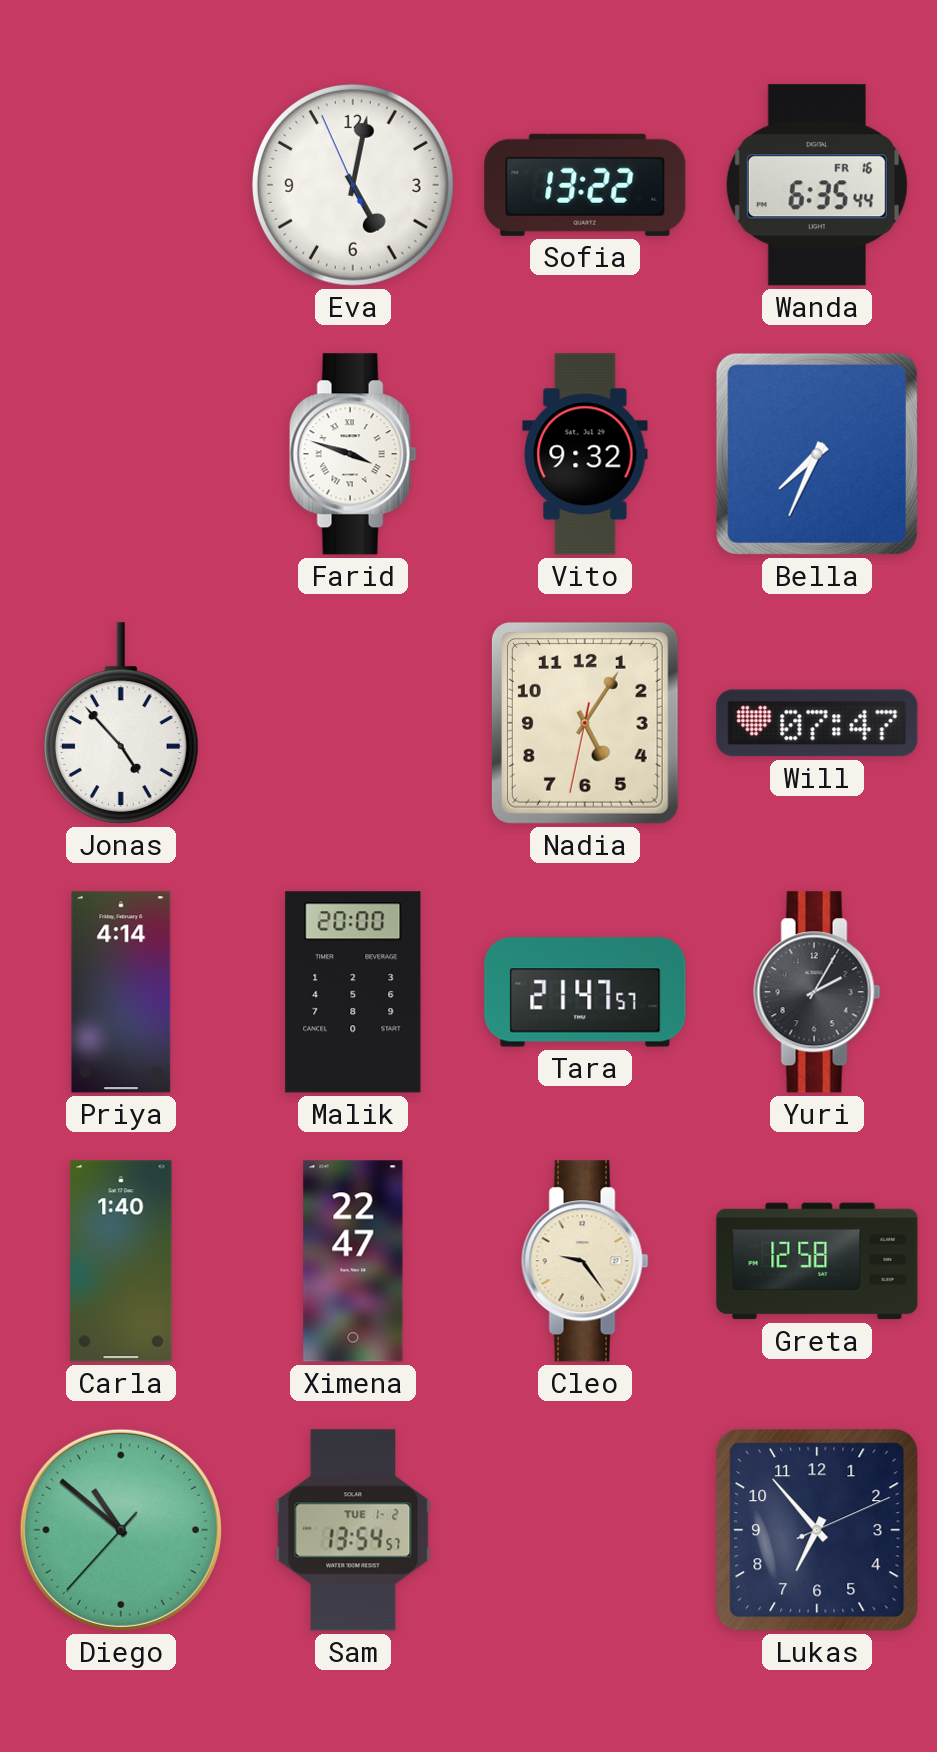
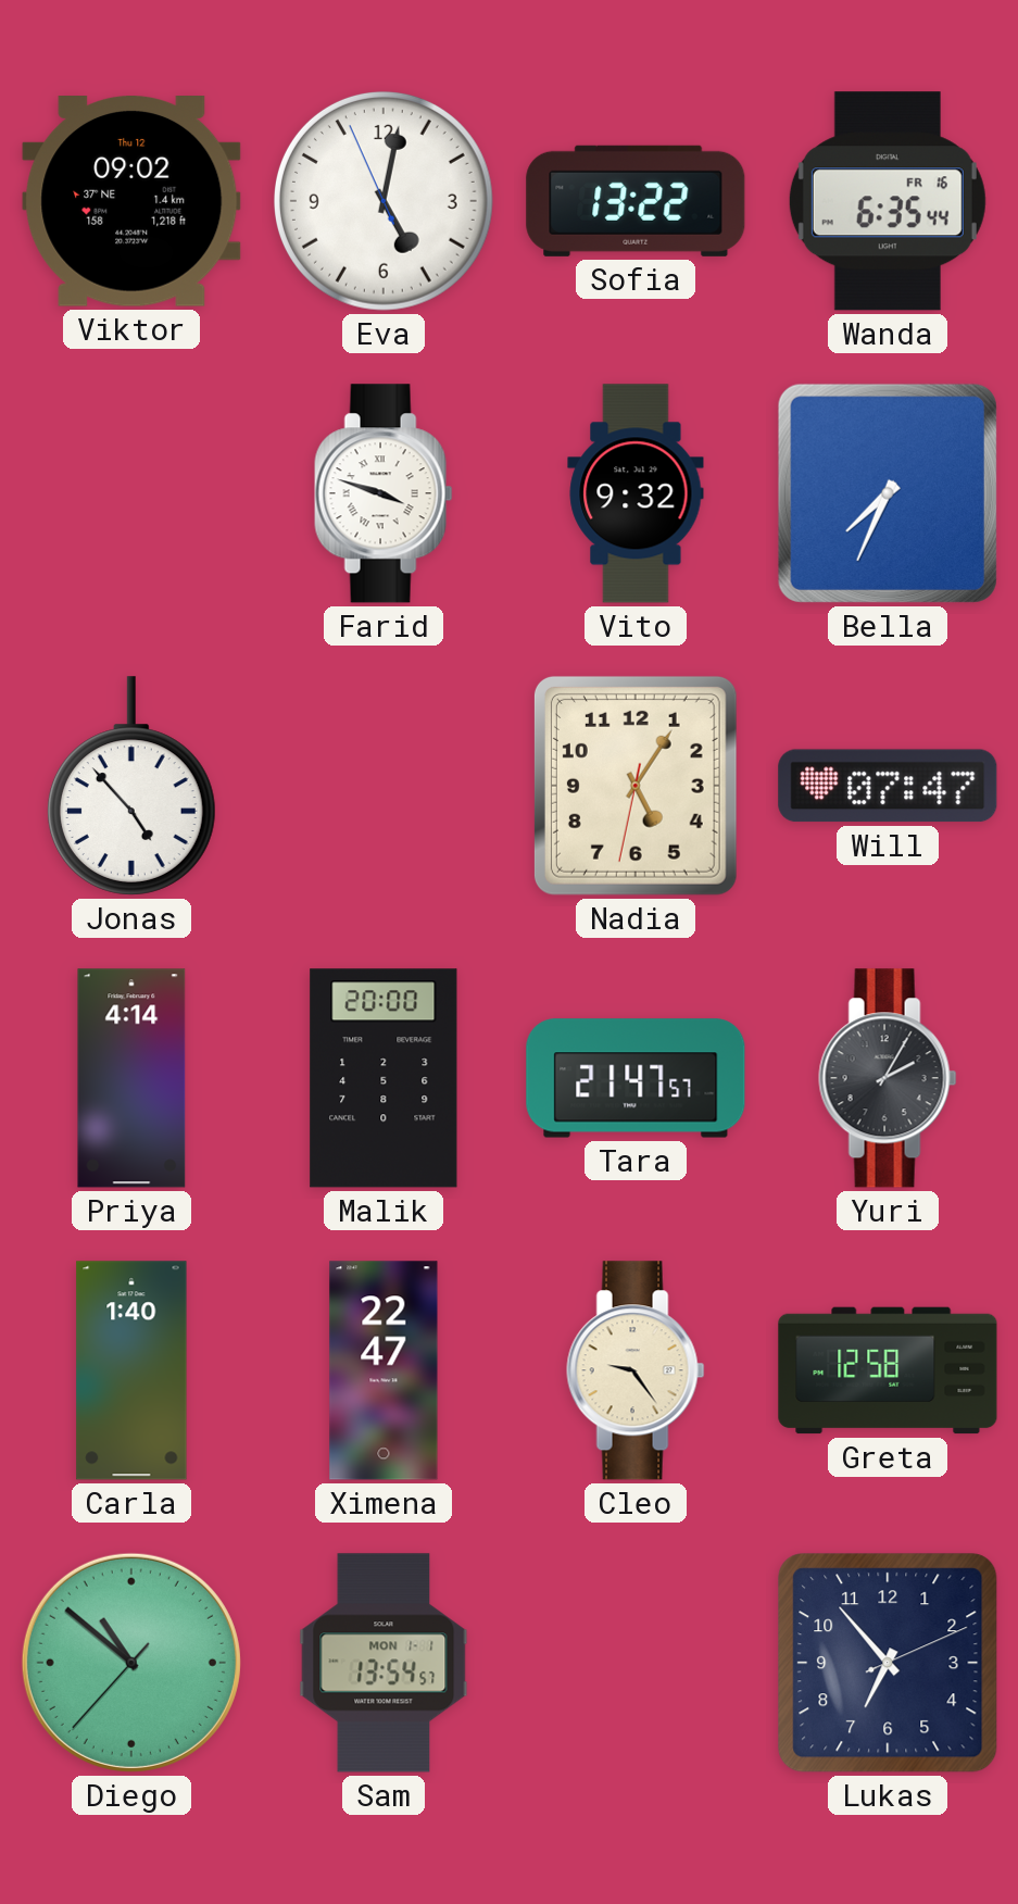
Viktor: none -> 09:02 (131, 202)
Sam date: TUE 1-2 -> MON 1-1 (384, 1663)
